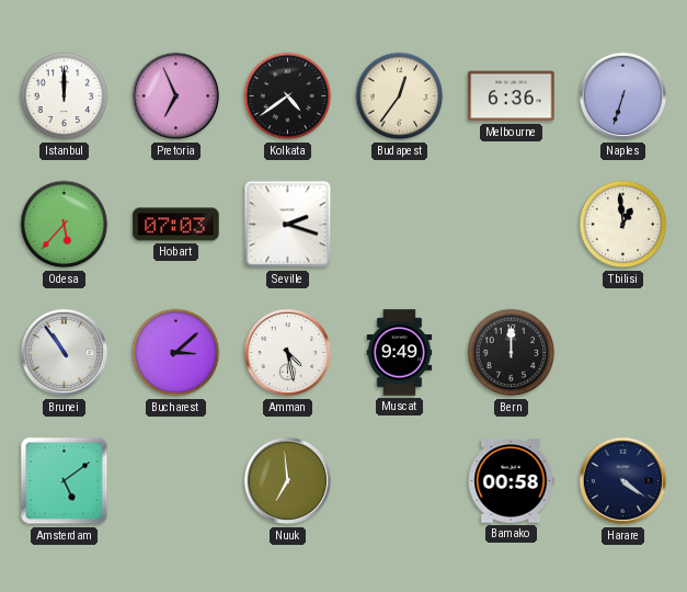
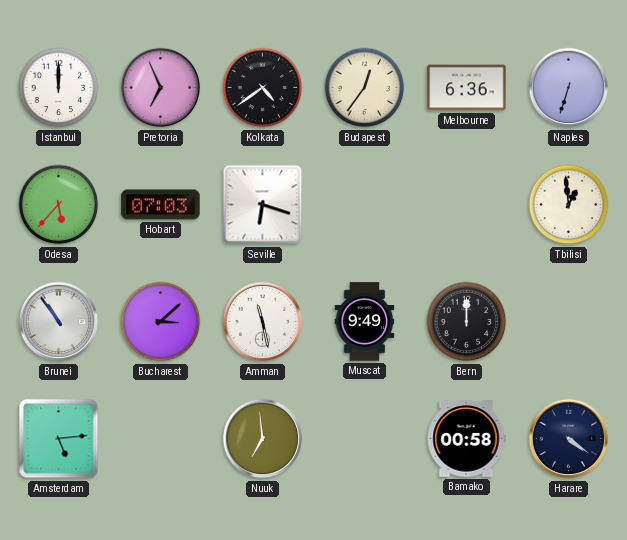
Seville: 2:18 -> 6:18 (263, 205)
Amman: 4:28 -> 11:28 (263, 322)
Amsterdam: 5:09 -> 5:14 (59, 439)
